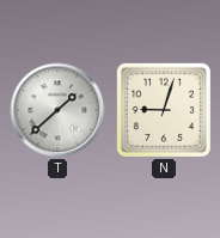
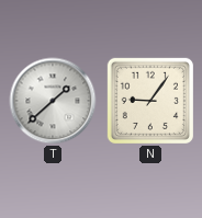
N: 9:03 -> 9:06 (150, 101)
